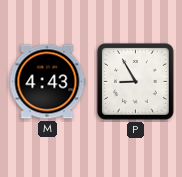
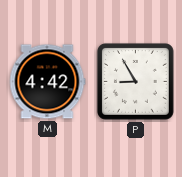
M: 4:43 -> 4:42 (47, 82)
